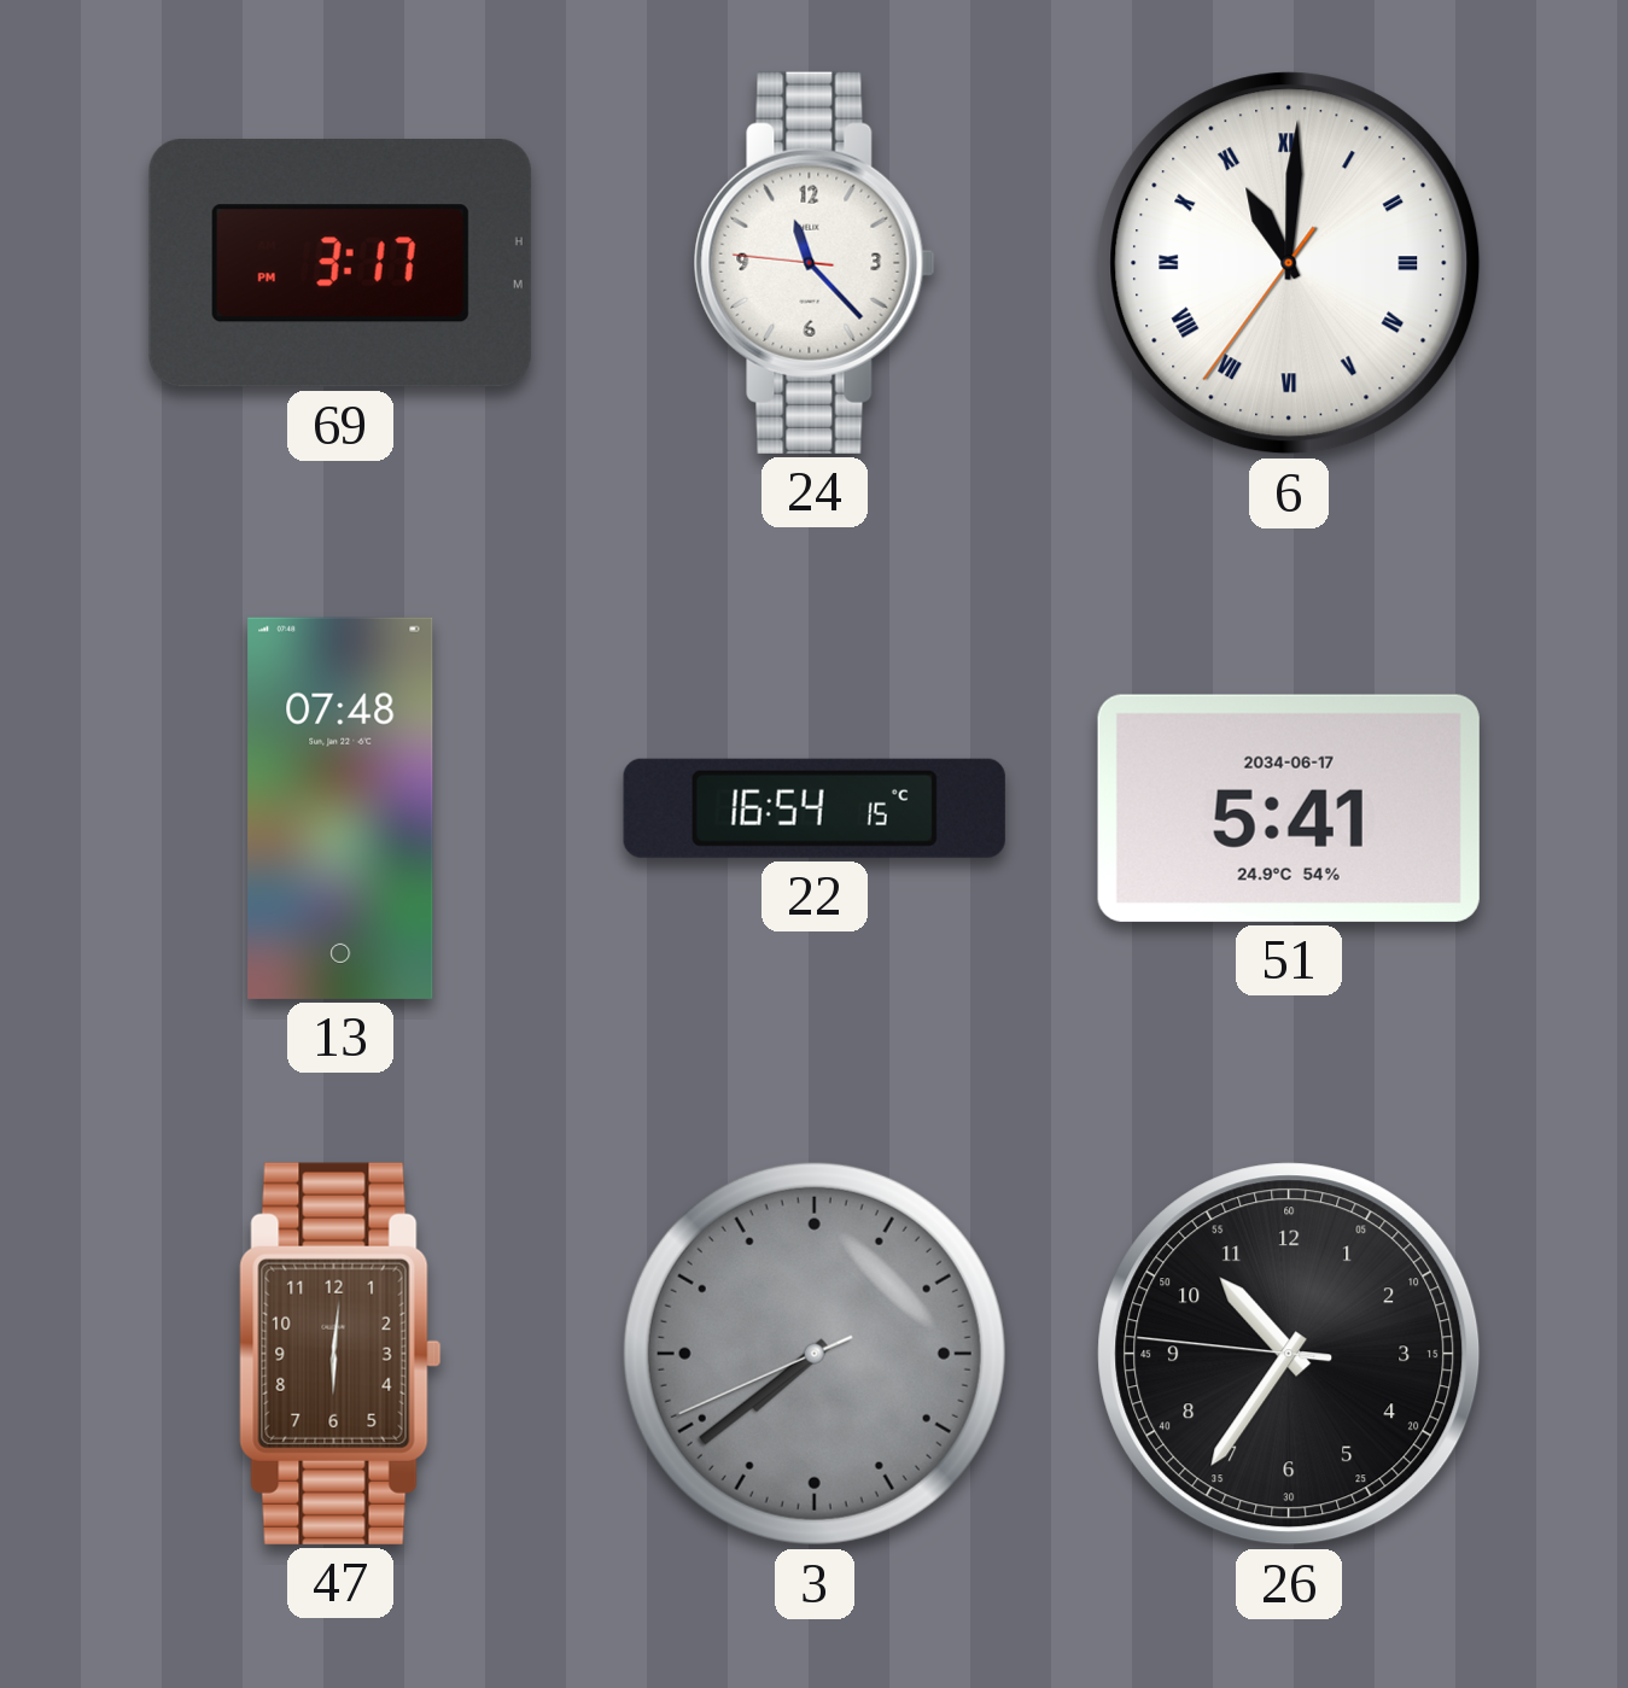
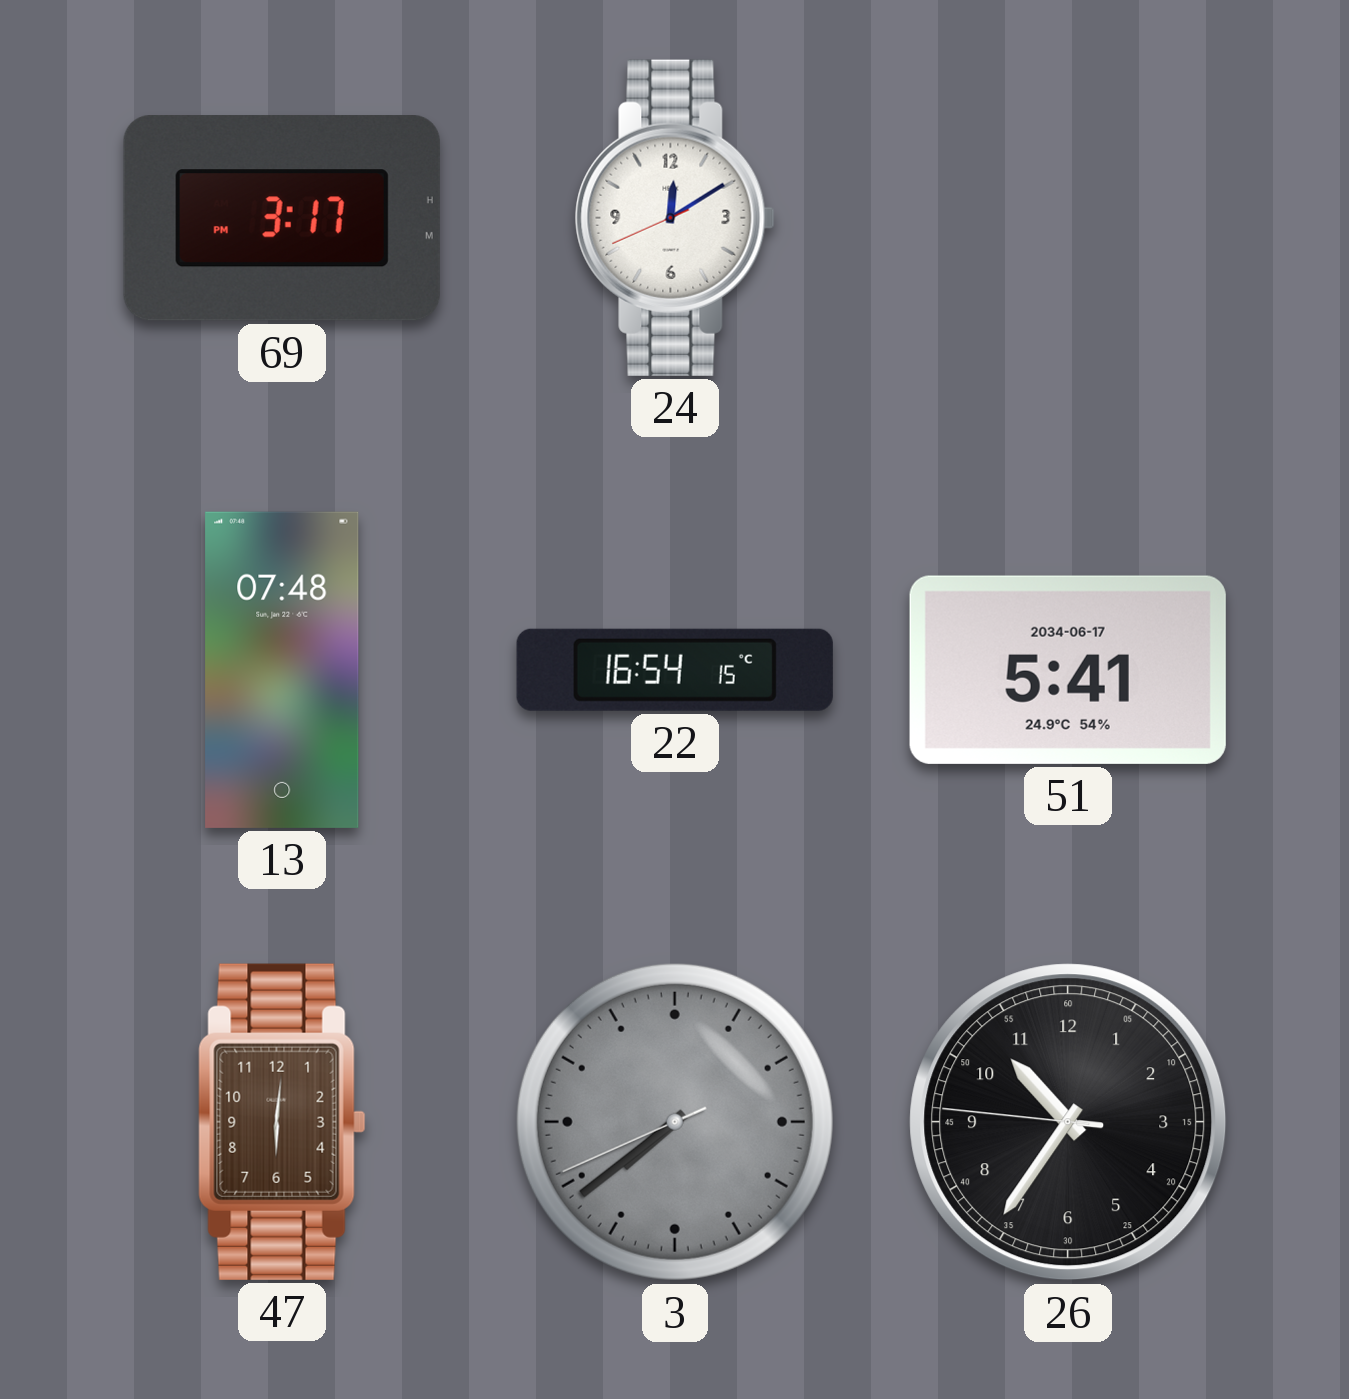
24: 11:22 -> 12:09 (675, 218)
6: 11:00 -> none (1289, 263)
